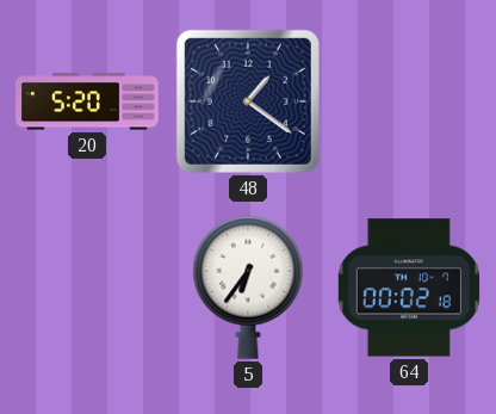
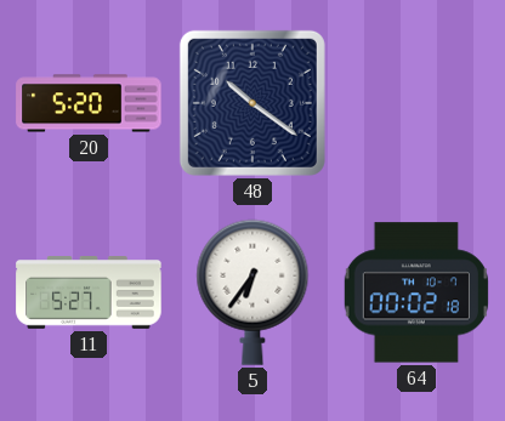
48: 1:21 -> 10:21 (252, 103)
11: none -> 5:27 (89, 294)
